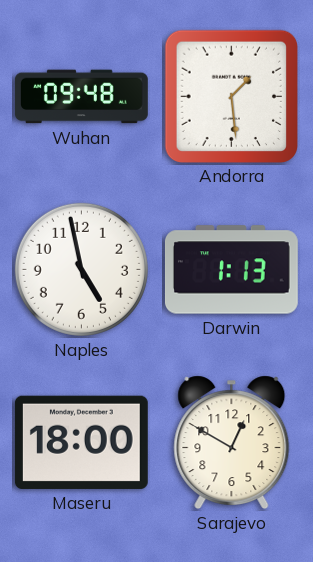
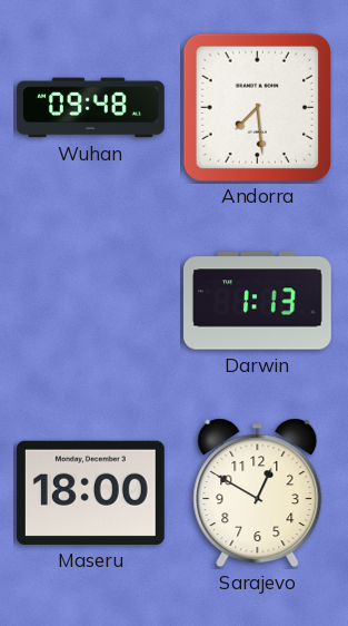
Andorra: 1:29 -> 7:29 (257, 107)
Naples: 4:58 -> none (81, 269)
